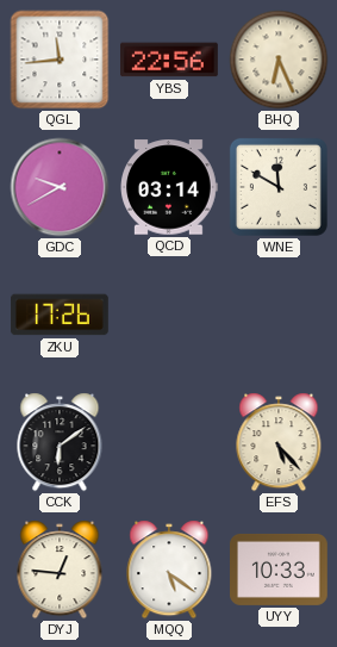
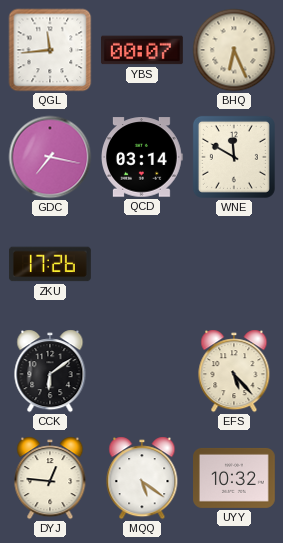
YBS: 22:56 -> 00:07 (143, 50)
GDC: 9:40 -> 7:17 (50, 157)
UYY: 10:33 -> 10:32 (235, 478)
